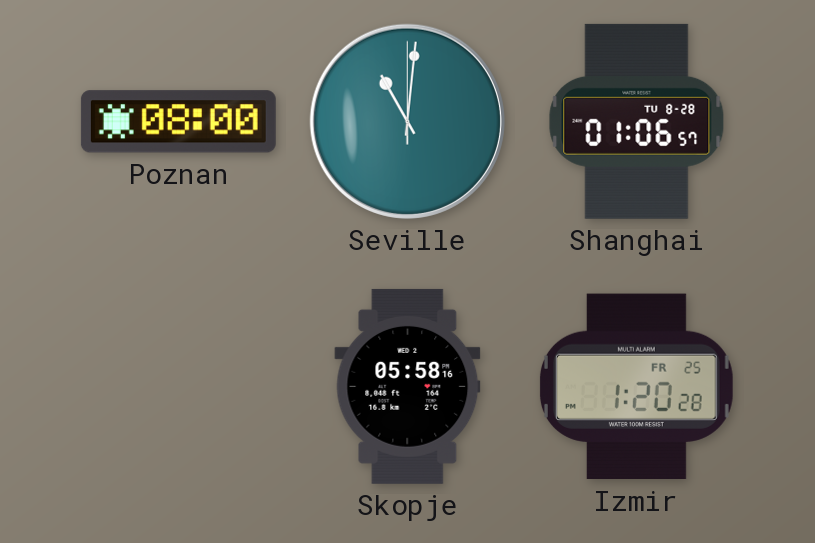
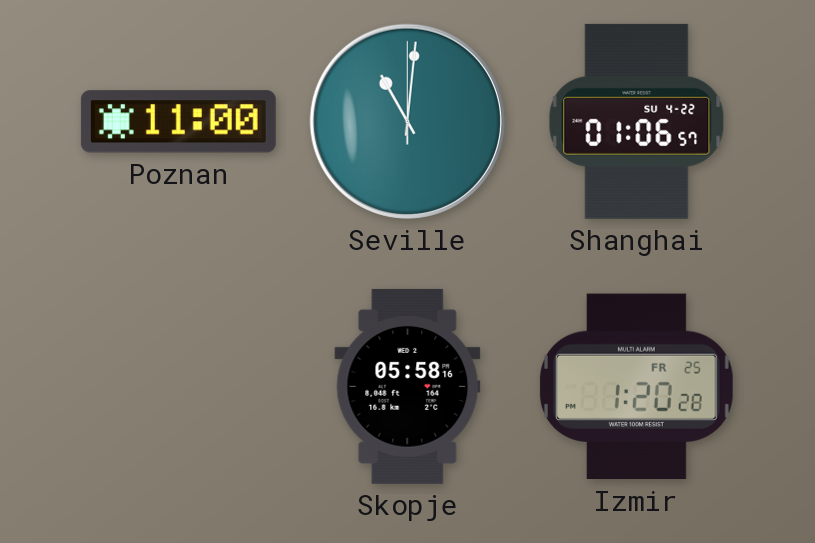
Poznan: 08:00 -> 11:00 (178, 122)
Shanghai date: TU 8-28 -> SU 4-22 (637, 121)
